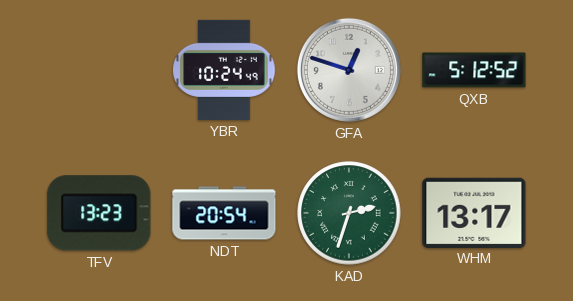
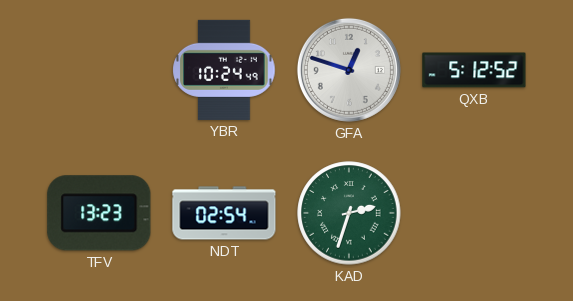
NDT: 20:54 -> 02:54 (224, 213)
WHM: 13:17 -> none (474, 212)
